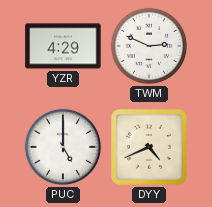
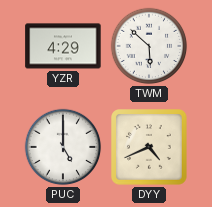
TWM: 2:49 -> 5:52 (149, 46)
